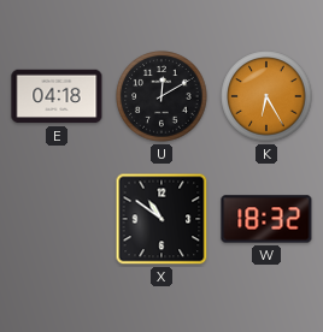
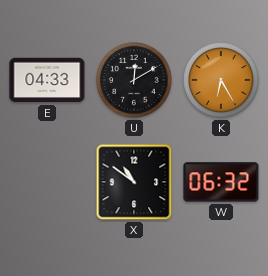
E: 04:18 -> 04:33 (47, 80)
W: 18:32 -> 06:32 (221, 182)
